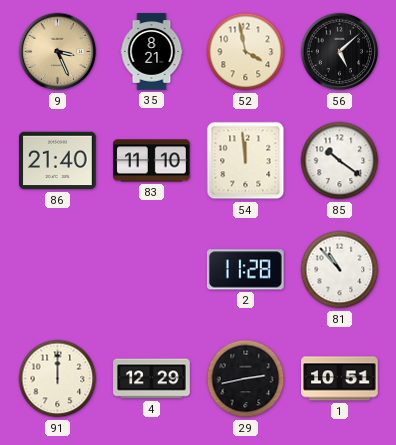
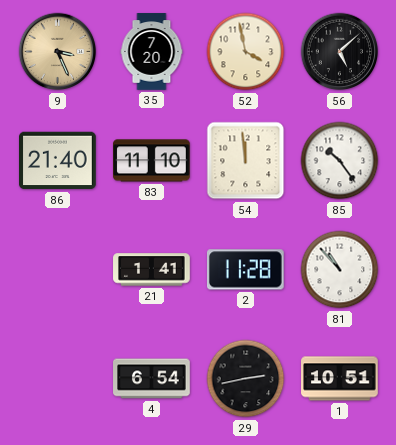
35: 8:21 -> 7:20 (152, 52)
85: 10:21 -> 10:24 (340, 161)
21: none -> 1:41 (152, 270)
91: 12:00 -> none (58, 379)
4: 12:29 -> 6:54 (152, 379)
